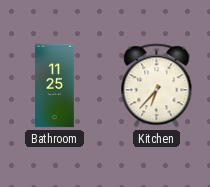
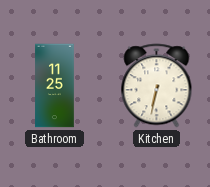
Kitchen: 6:37 -> 6:32 (157, 86)
